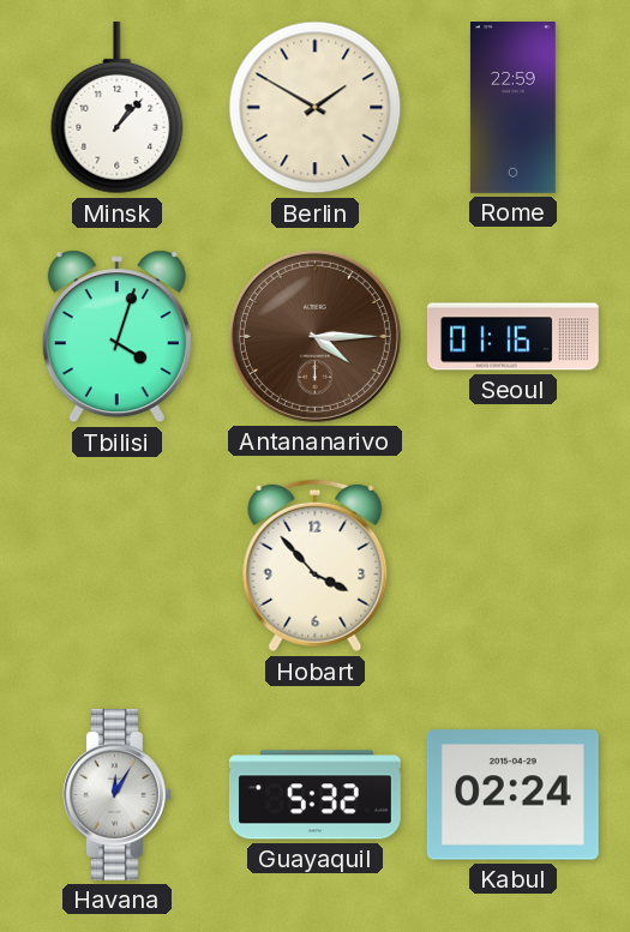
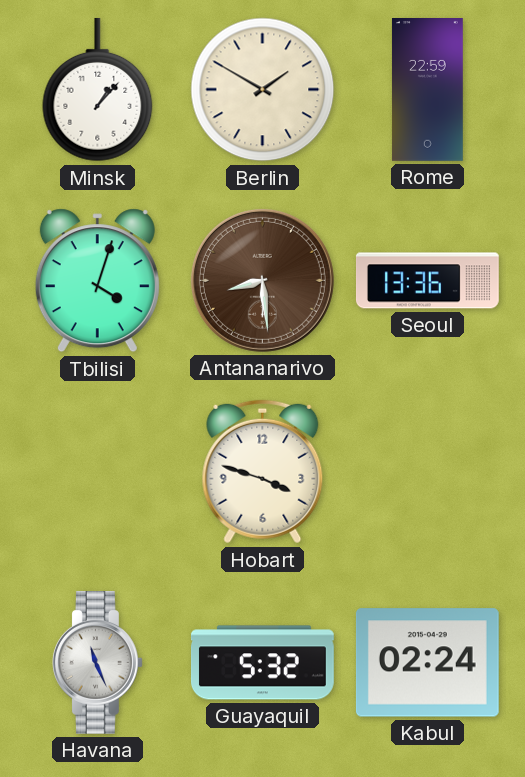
Antananarivo: 4:15 -> 8:29 (262, 280)
Seoul: 01:16 -> 13:36 (428, 281)
Hobart: 3:53 -> 3:48 (263, 472)
Havana: 12:05 -> 11:26 (97, 662)
